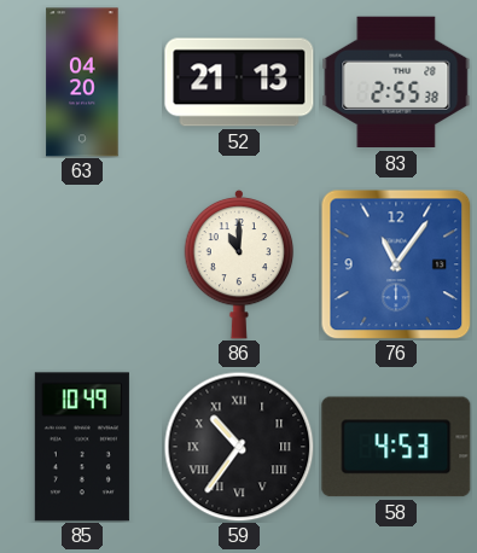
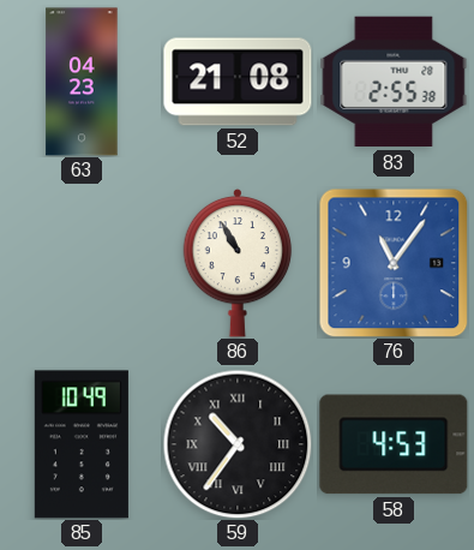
63: 04:20 -> 04:23 (82, 82)
52: 21:13 -> 21:08 (238, 82)
86: 11:00 -> 10:55 (238, 263)
